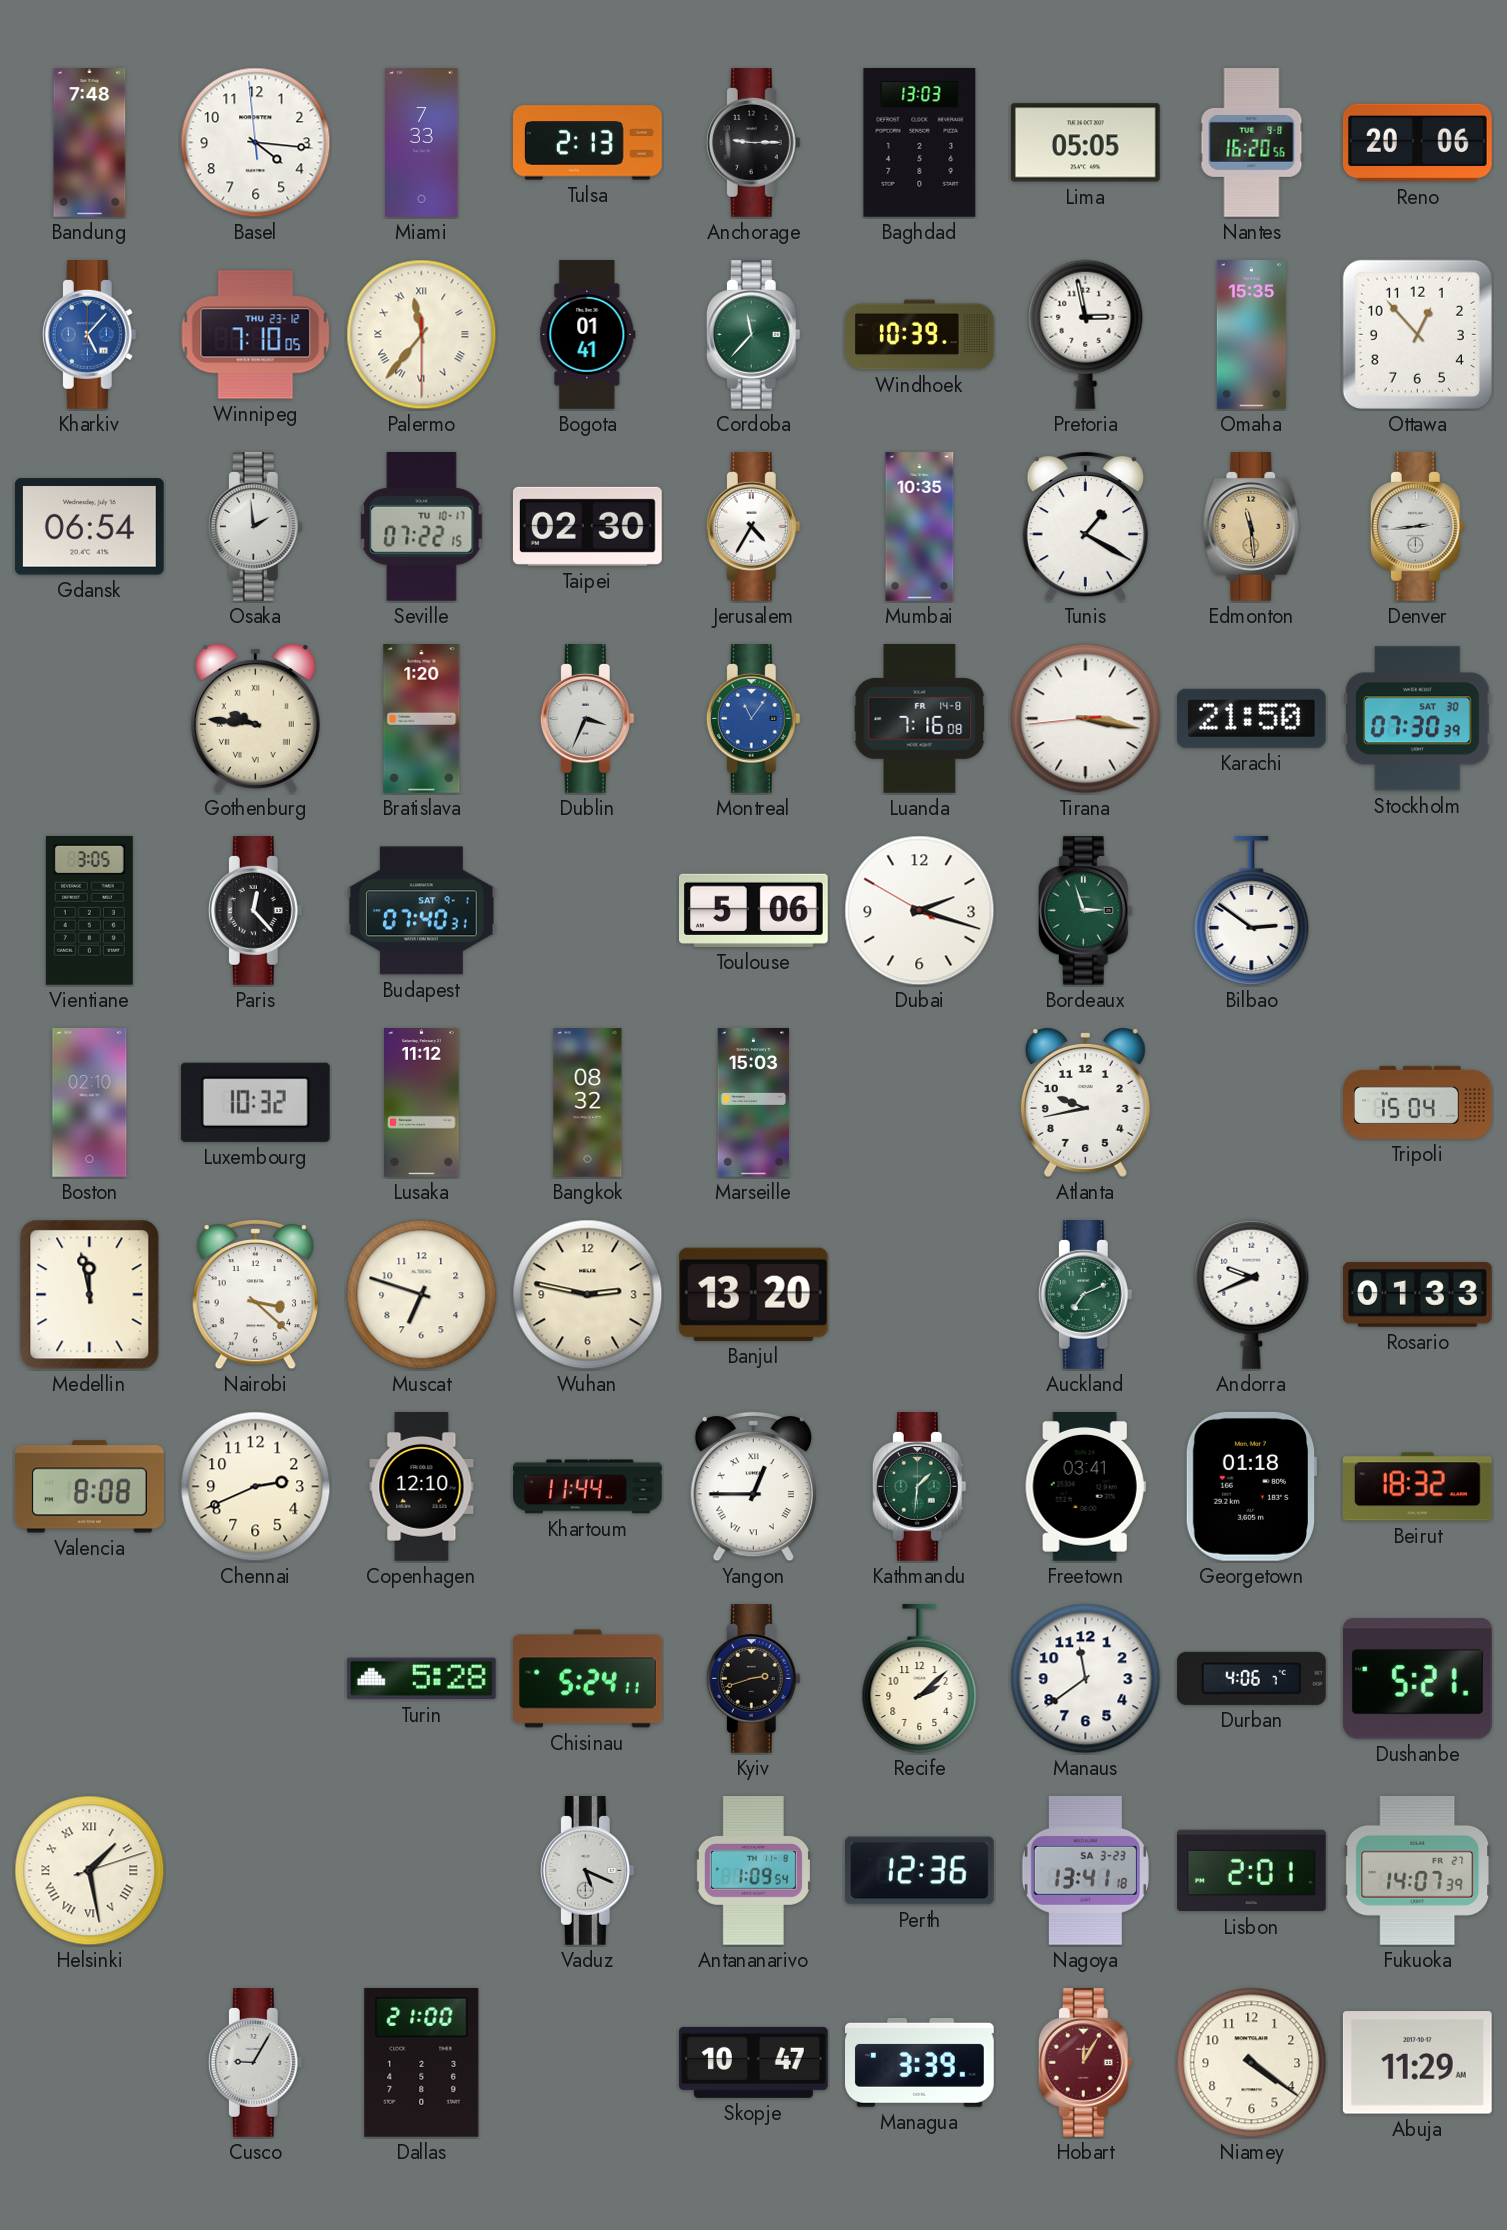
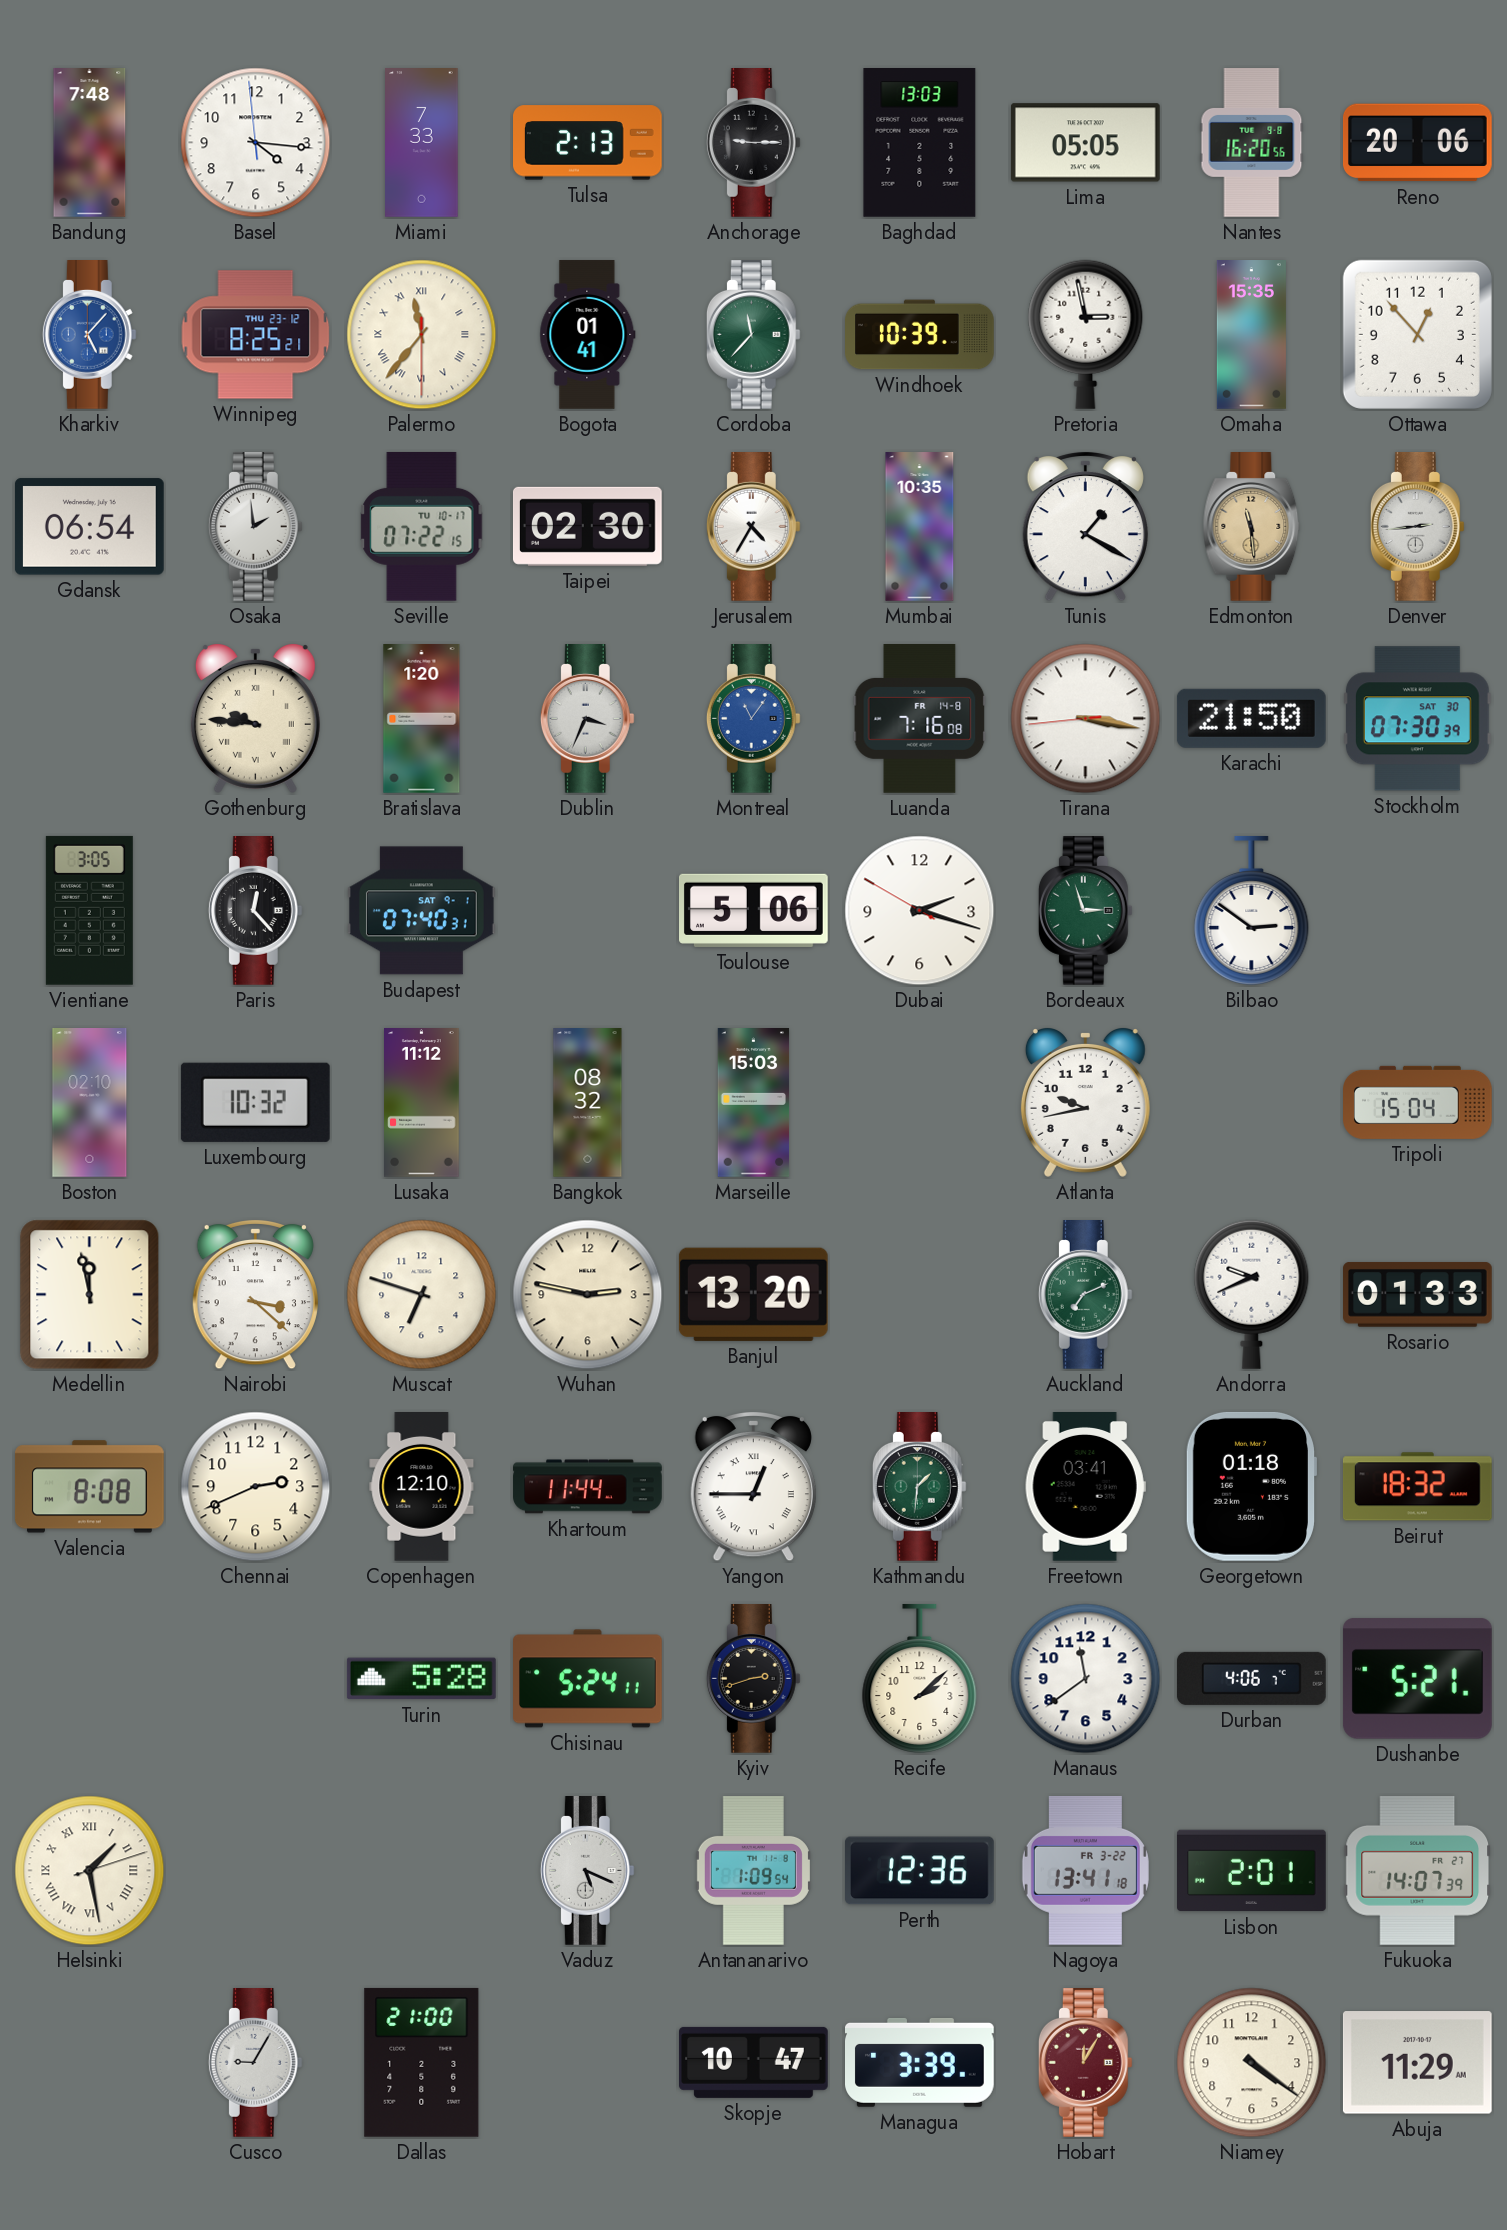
Winnipeg: 7:10 -> 8:25 (256, 335)
Nagoya date: SA 3-23 -> FR 3-22 (1085, 1870)
